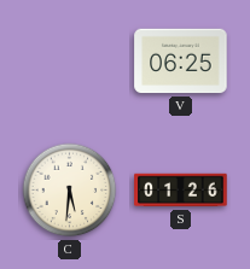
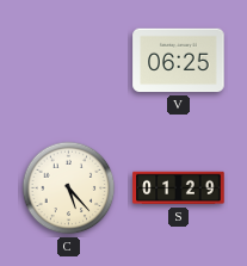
C: 5:31 -> 5:23 (69, 188)
S: 01:26 -> 01:29 (179, 188)
